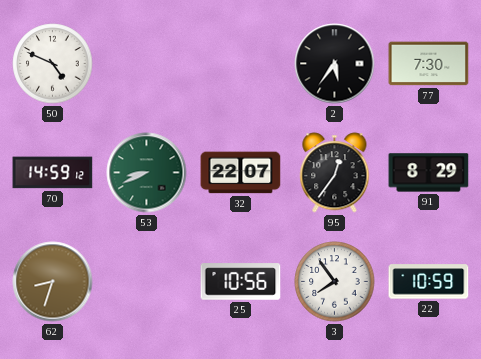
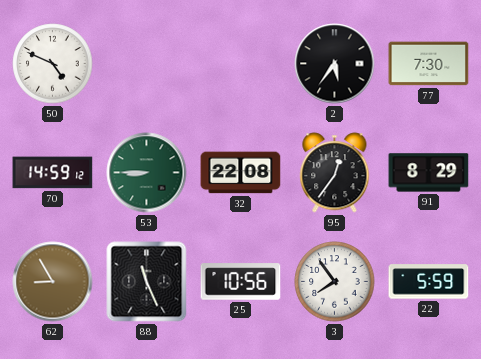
53: 8:41 -> 8:45 (147, 173)
32: 22:07 -> 22:08 (241, 173)
62: 8:33 -> 8:55 (53, 282)
88: none -> 11:26 (147, 282)
22: 10:59 -> 5:59 (429, 282)
